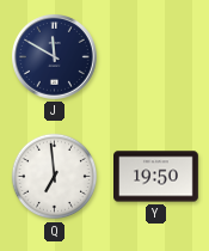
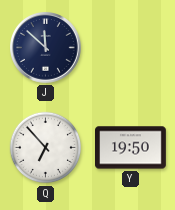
J: 11:50 -> 11:52 (46, 48)
Q: 6:59 -> 6:53 (46, 148)
